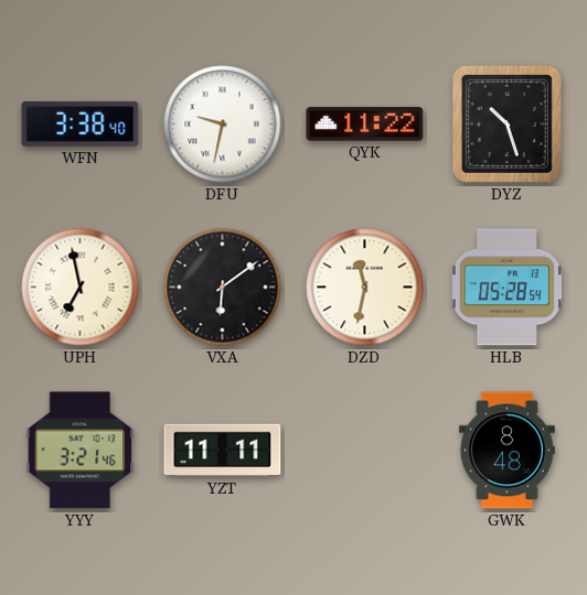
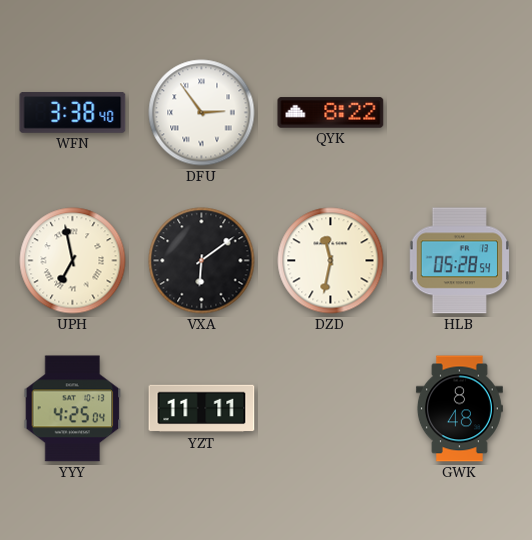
DFU: 9:32 -> 2:54 (202, 113)
QYK: 11:22 -> 8:22 (331, 113)
DYZ: 10:27 -> none (506, 123)
YYY: 3:21 -> 4:25 (73, 409)
